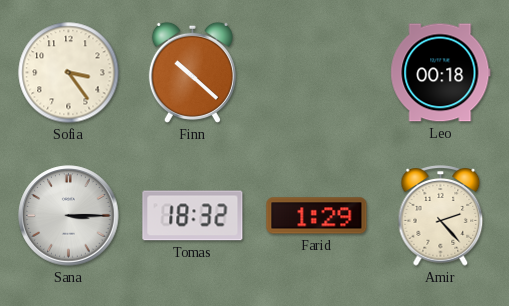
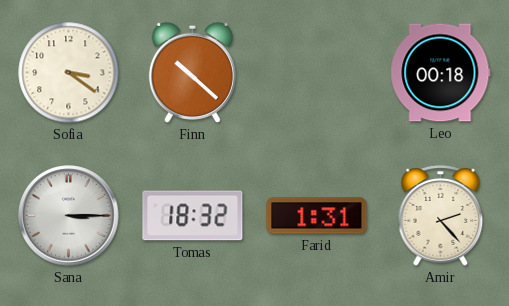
Sofia: 3:24 -> 3:21 (69, 73)
Farid: 1:29 -> 1:31 (317, 216)
